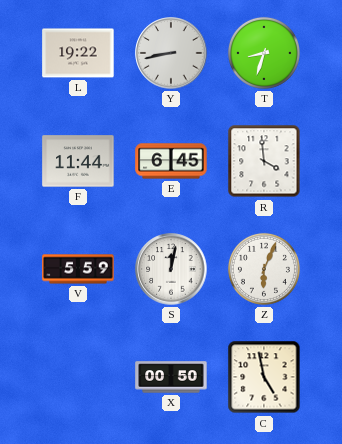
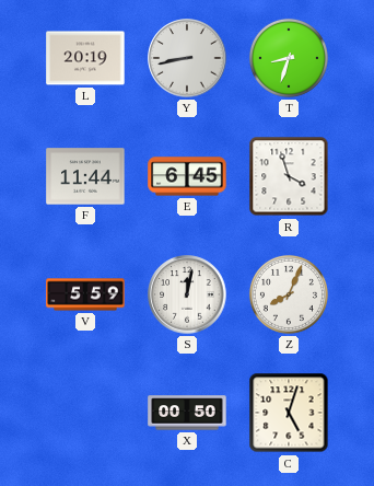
L: 19:22 -> 20:19 (85, 58)
R: 3:59 -> 3:57 (289, 176)
Z: 6:04 -> 8:04 (289, 294)
C: 4:58 -> 5:03 (289, 413)
